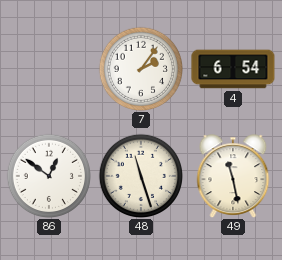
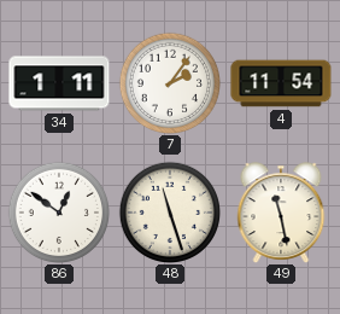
34: none -> 1:11 (59, 83)
4: 6:54 -> 11:54 (281, 83)
